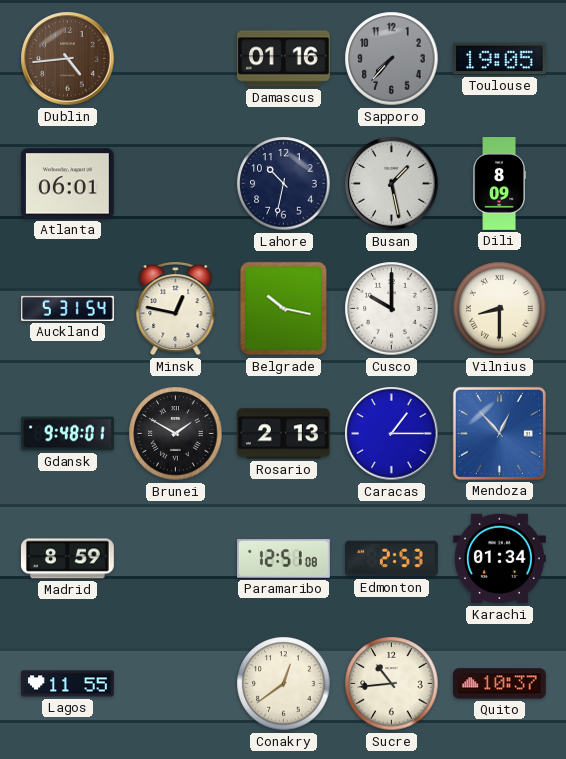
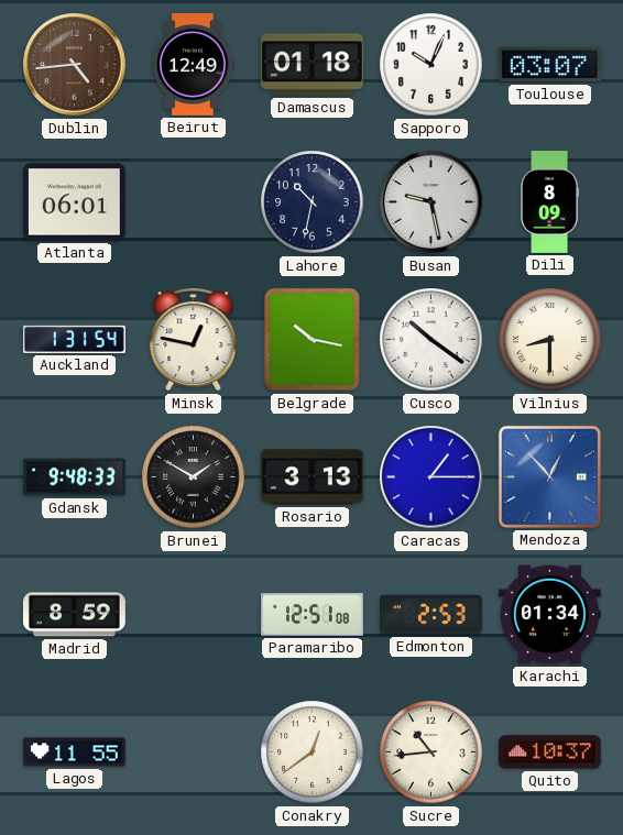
Beirut: none -> 12:49 (194, 65)
Damascus: 01:16 -> 01:18 (311, 65)
Sapporo: 7:37 -> 10:04 (431, 65)
Sapporo dial: grey -> white (431, 65)
Toulouse: 19:05 -> 03:07 (550, 65)
Busan: 1:28 -> 9:28 (431, 202)
Auckland: 5:31 -> 1:31 (75, 339)
Cusco: 10:00 -> 10:21 (431, 340)
Gdansk: 9:48:01 -> 9:48:33 (75, 477)
Rosario: 2:13 -> 3:13 (311, 477)
